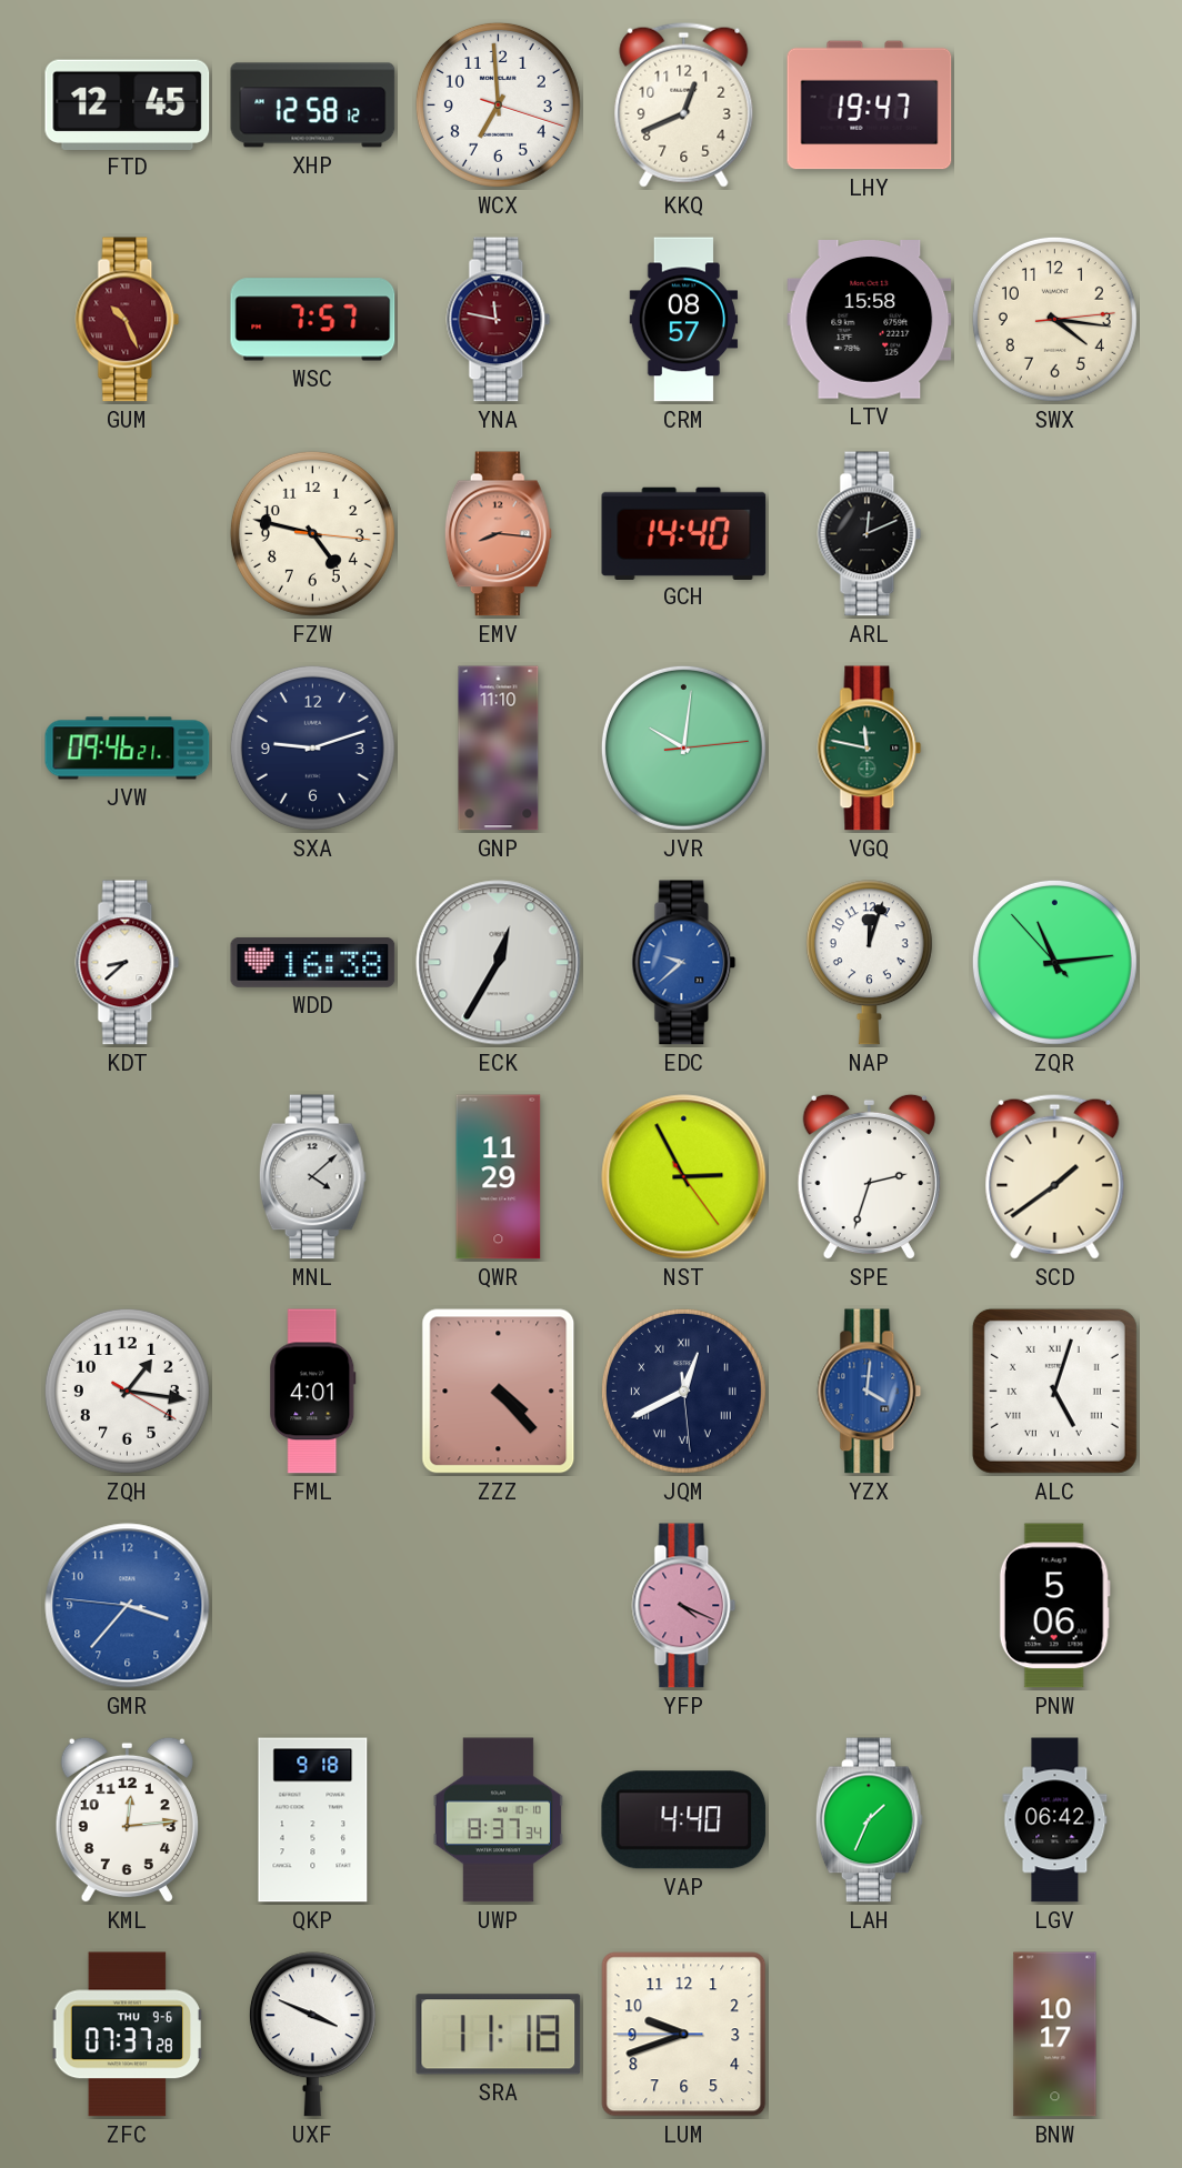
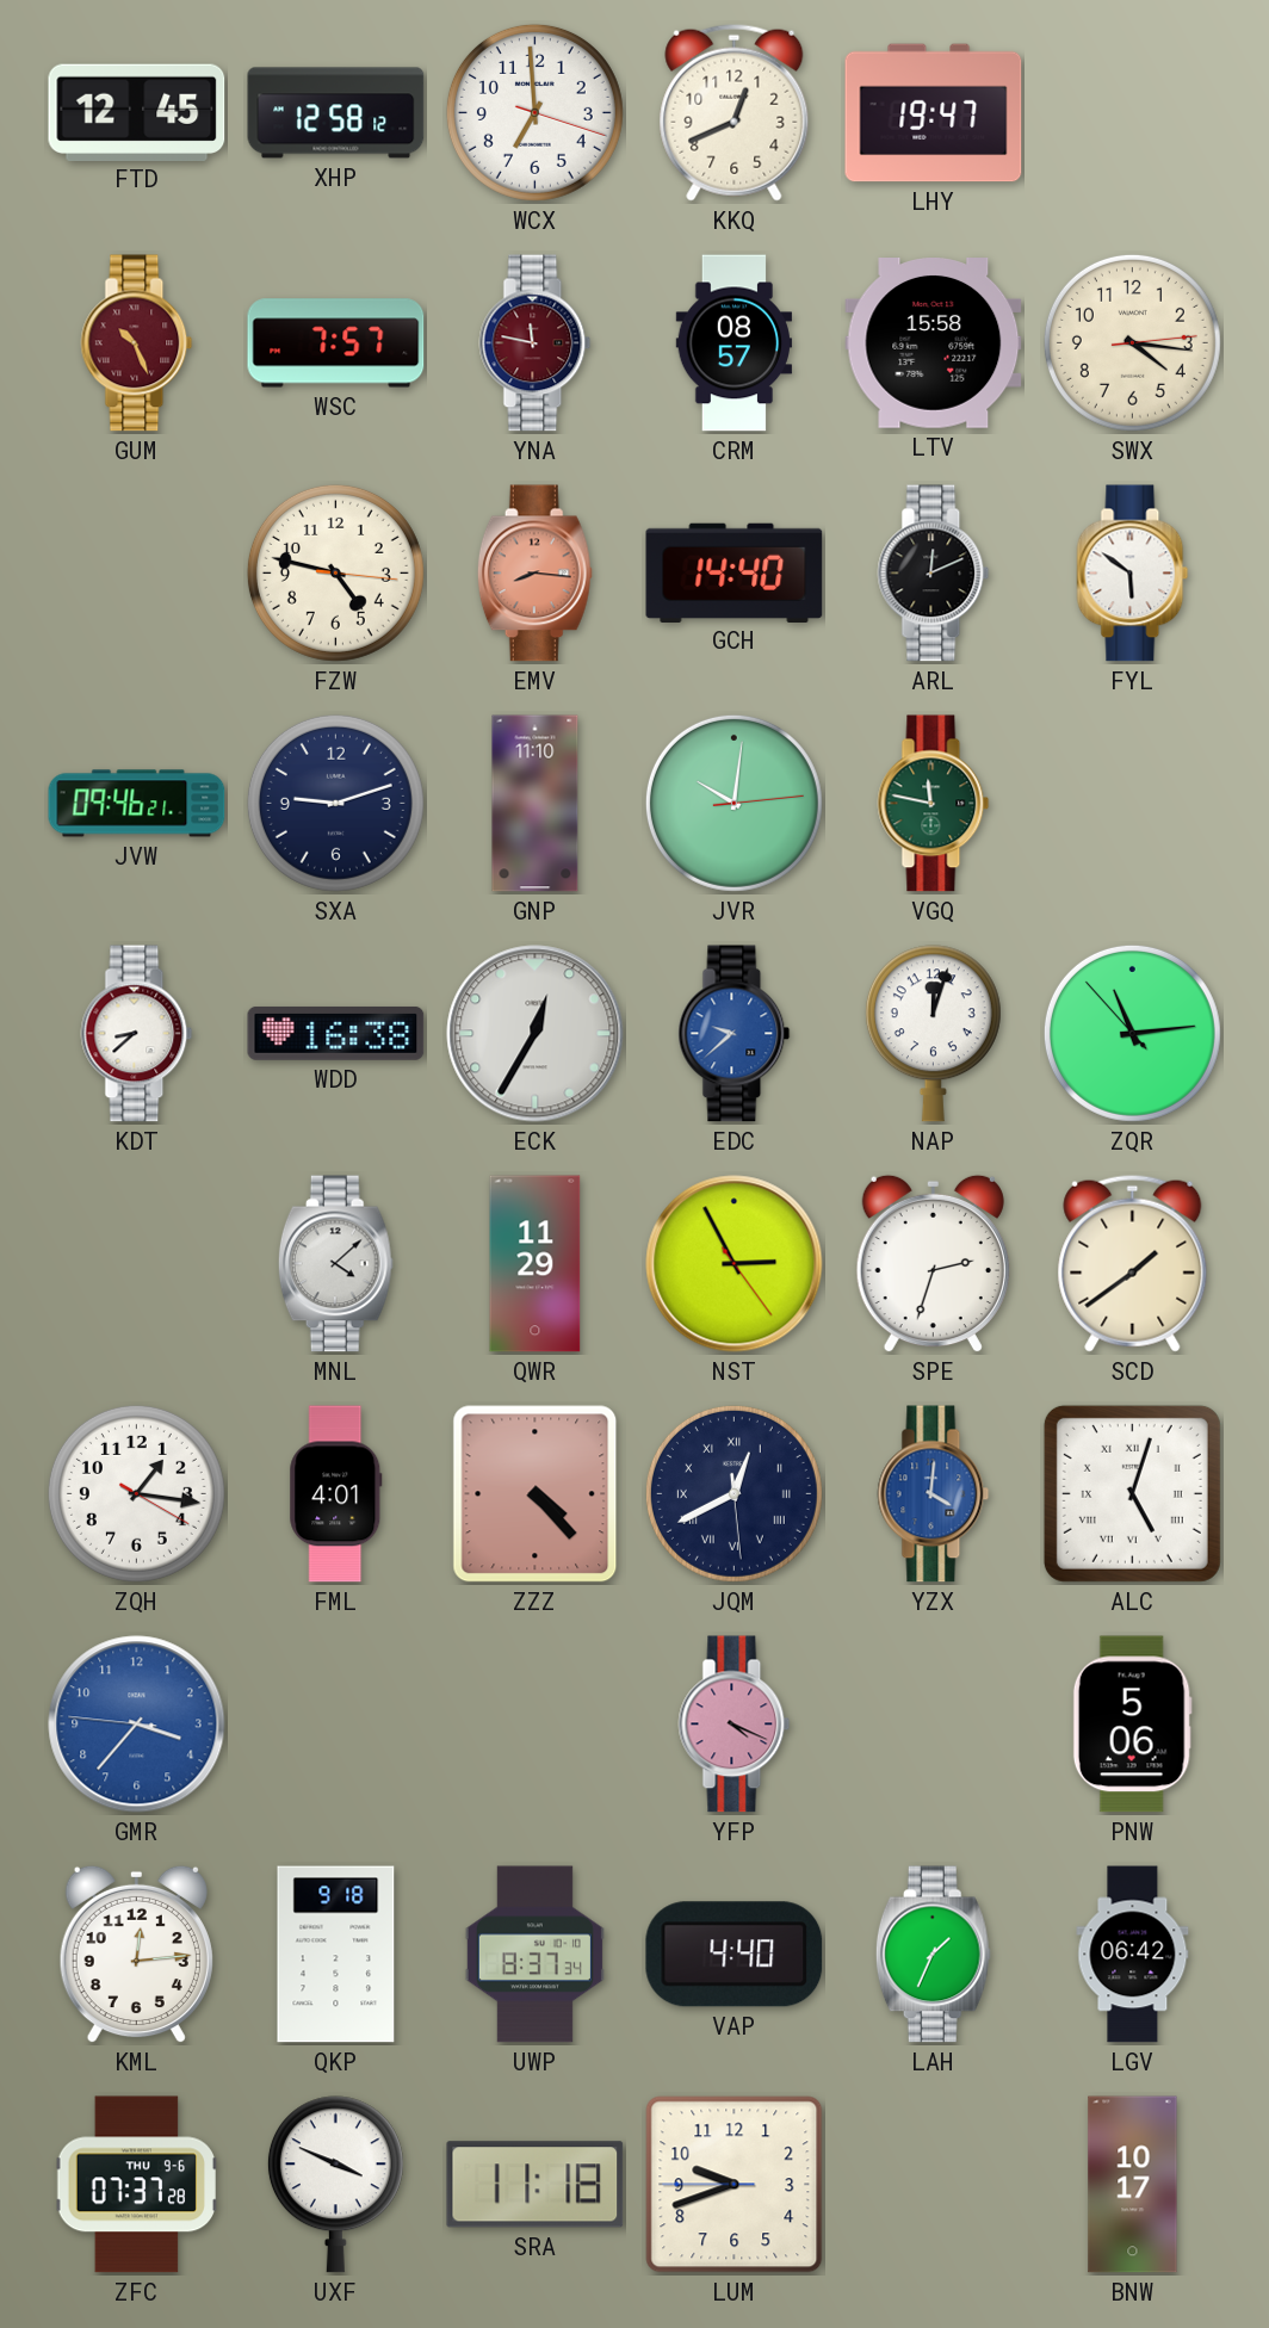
FYL: none -> 5:51 (1133, 574)
